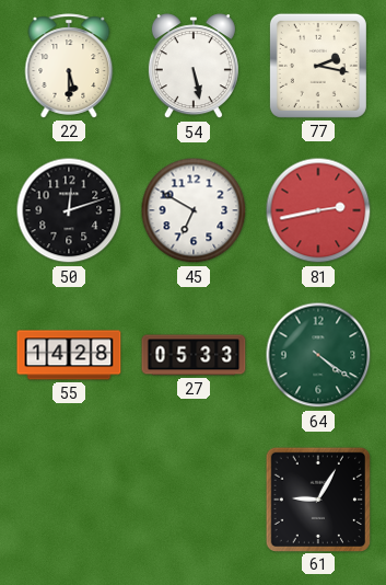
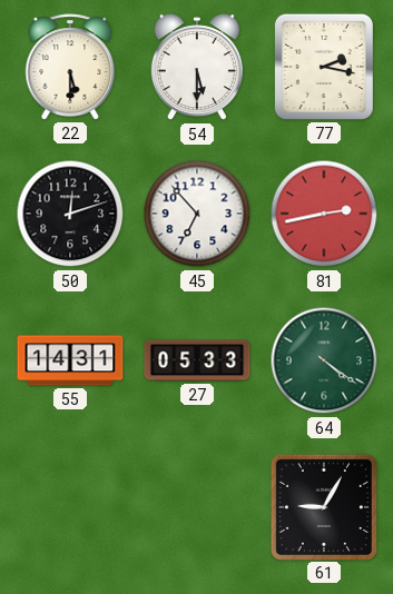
54: 5:28 -> 5:30 (197, 68)
45: 6:50 -> 6:53 (197, 214)
55: 14:28 -> 14:31 (70, 360)
